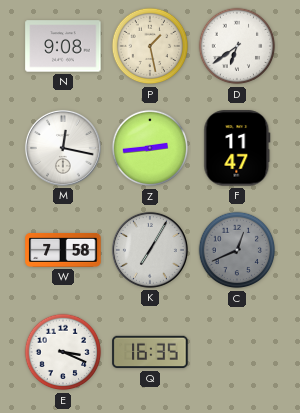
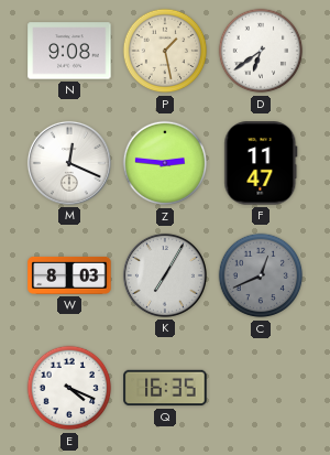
M: 12:17 -> 12:19 (69, 163)
Z: 2:44 -> 2:46 (165, 163)
W: 7:58 -> 8:03 (69, 275)
E: 3:19 -> 4:19 (69, 388)
